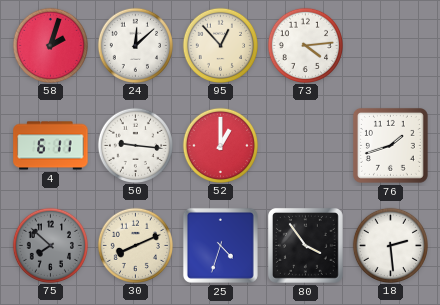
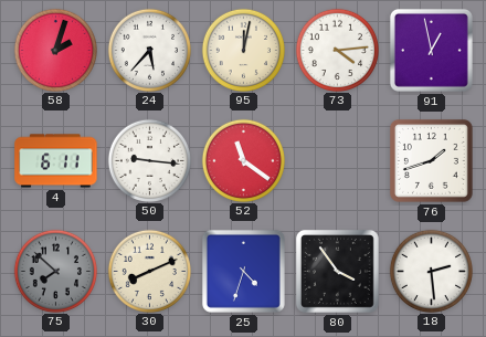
24: 12:08 -> 5:37 (149, 50)
95: 12:53 -> 12:02 (243, 50)
91: none -> 12:58 (431, 50)
52: 1:00 -> 11:21 (243, 160)
